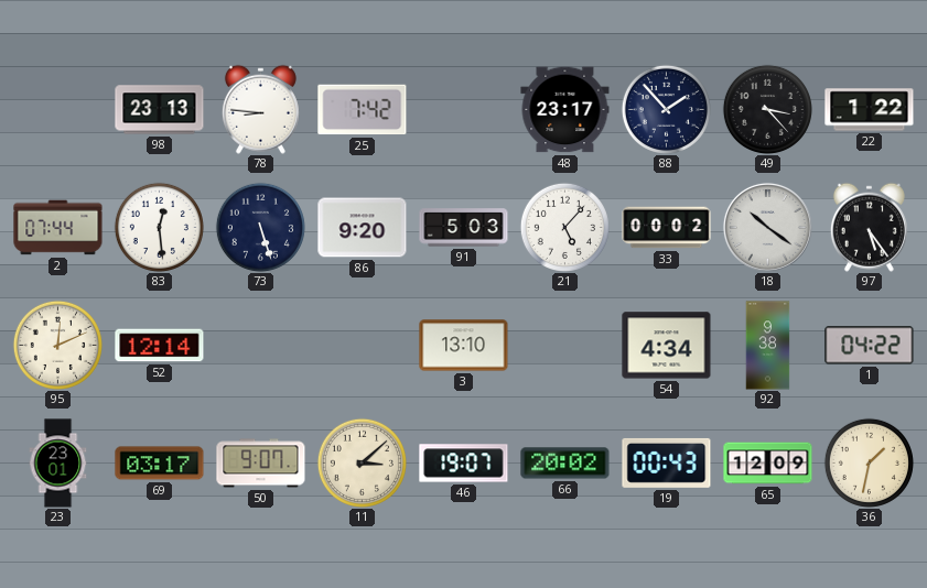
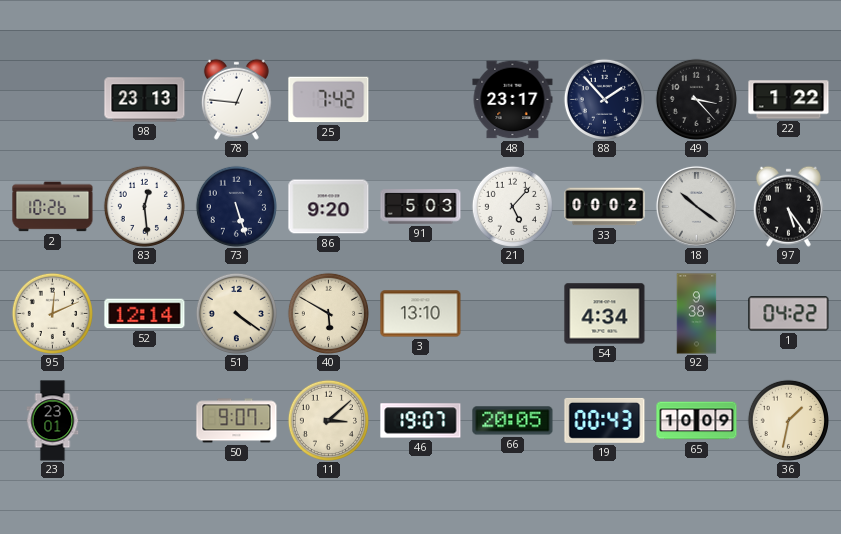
78: 8:46 -> 12:46 (236, 99)
2: 07:44 -> 10:26 (53, 207)
51: none -> 4:21 (236, 313)
40: none -> 5:50 (328, 313)
69: 03:17 -> none (160, 464)
66: 20:02 -> 20:05 (513, 421)
65: 12:09 -> 10:09 (697, 421)
